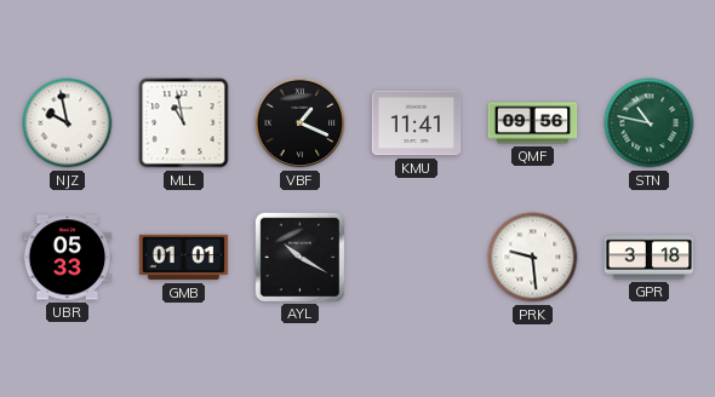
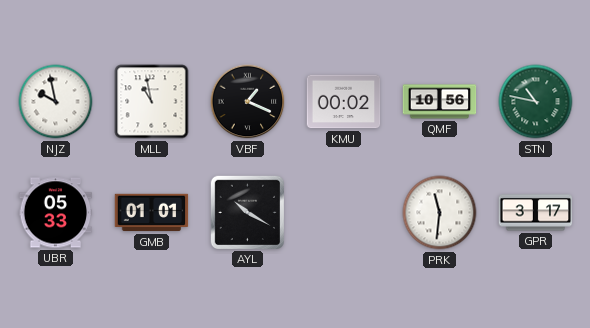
KMU: 11:41 -> 00:02 (344, 102)
QMF: 09:56 -> 10:56 (440, 102)
PRK: 9:29 -> 11:31 (440, 213)
GPR: 3:18 -> 3:17 (536, 213)
